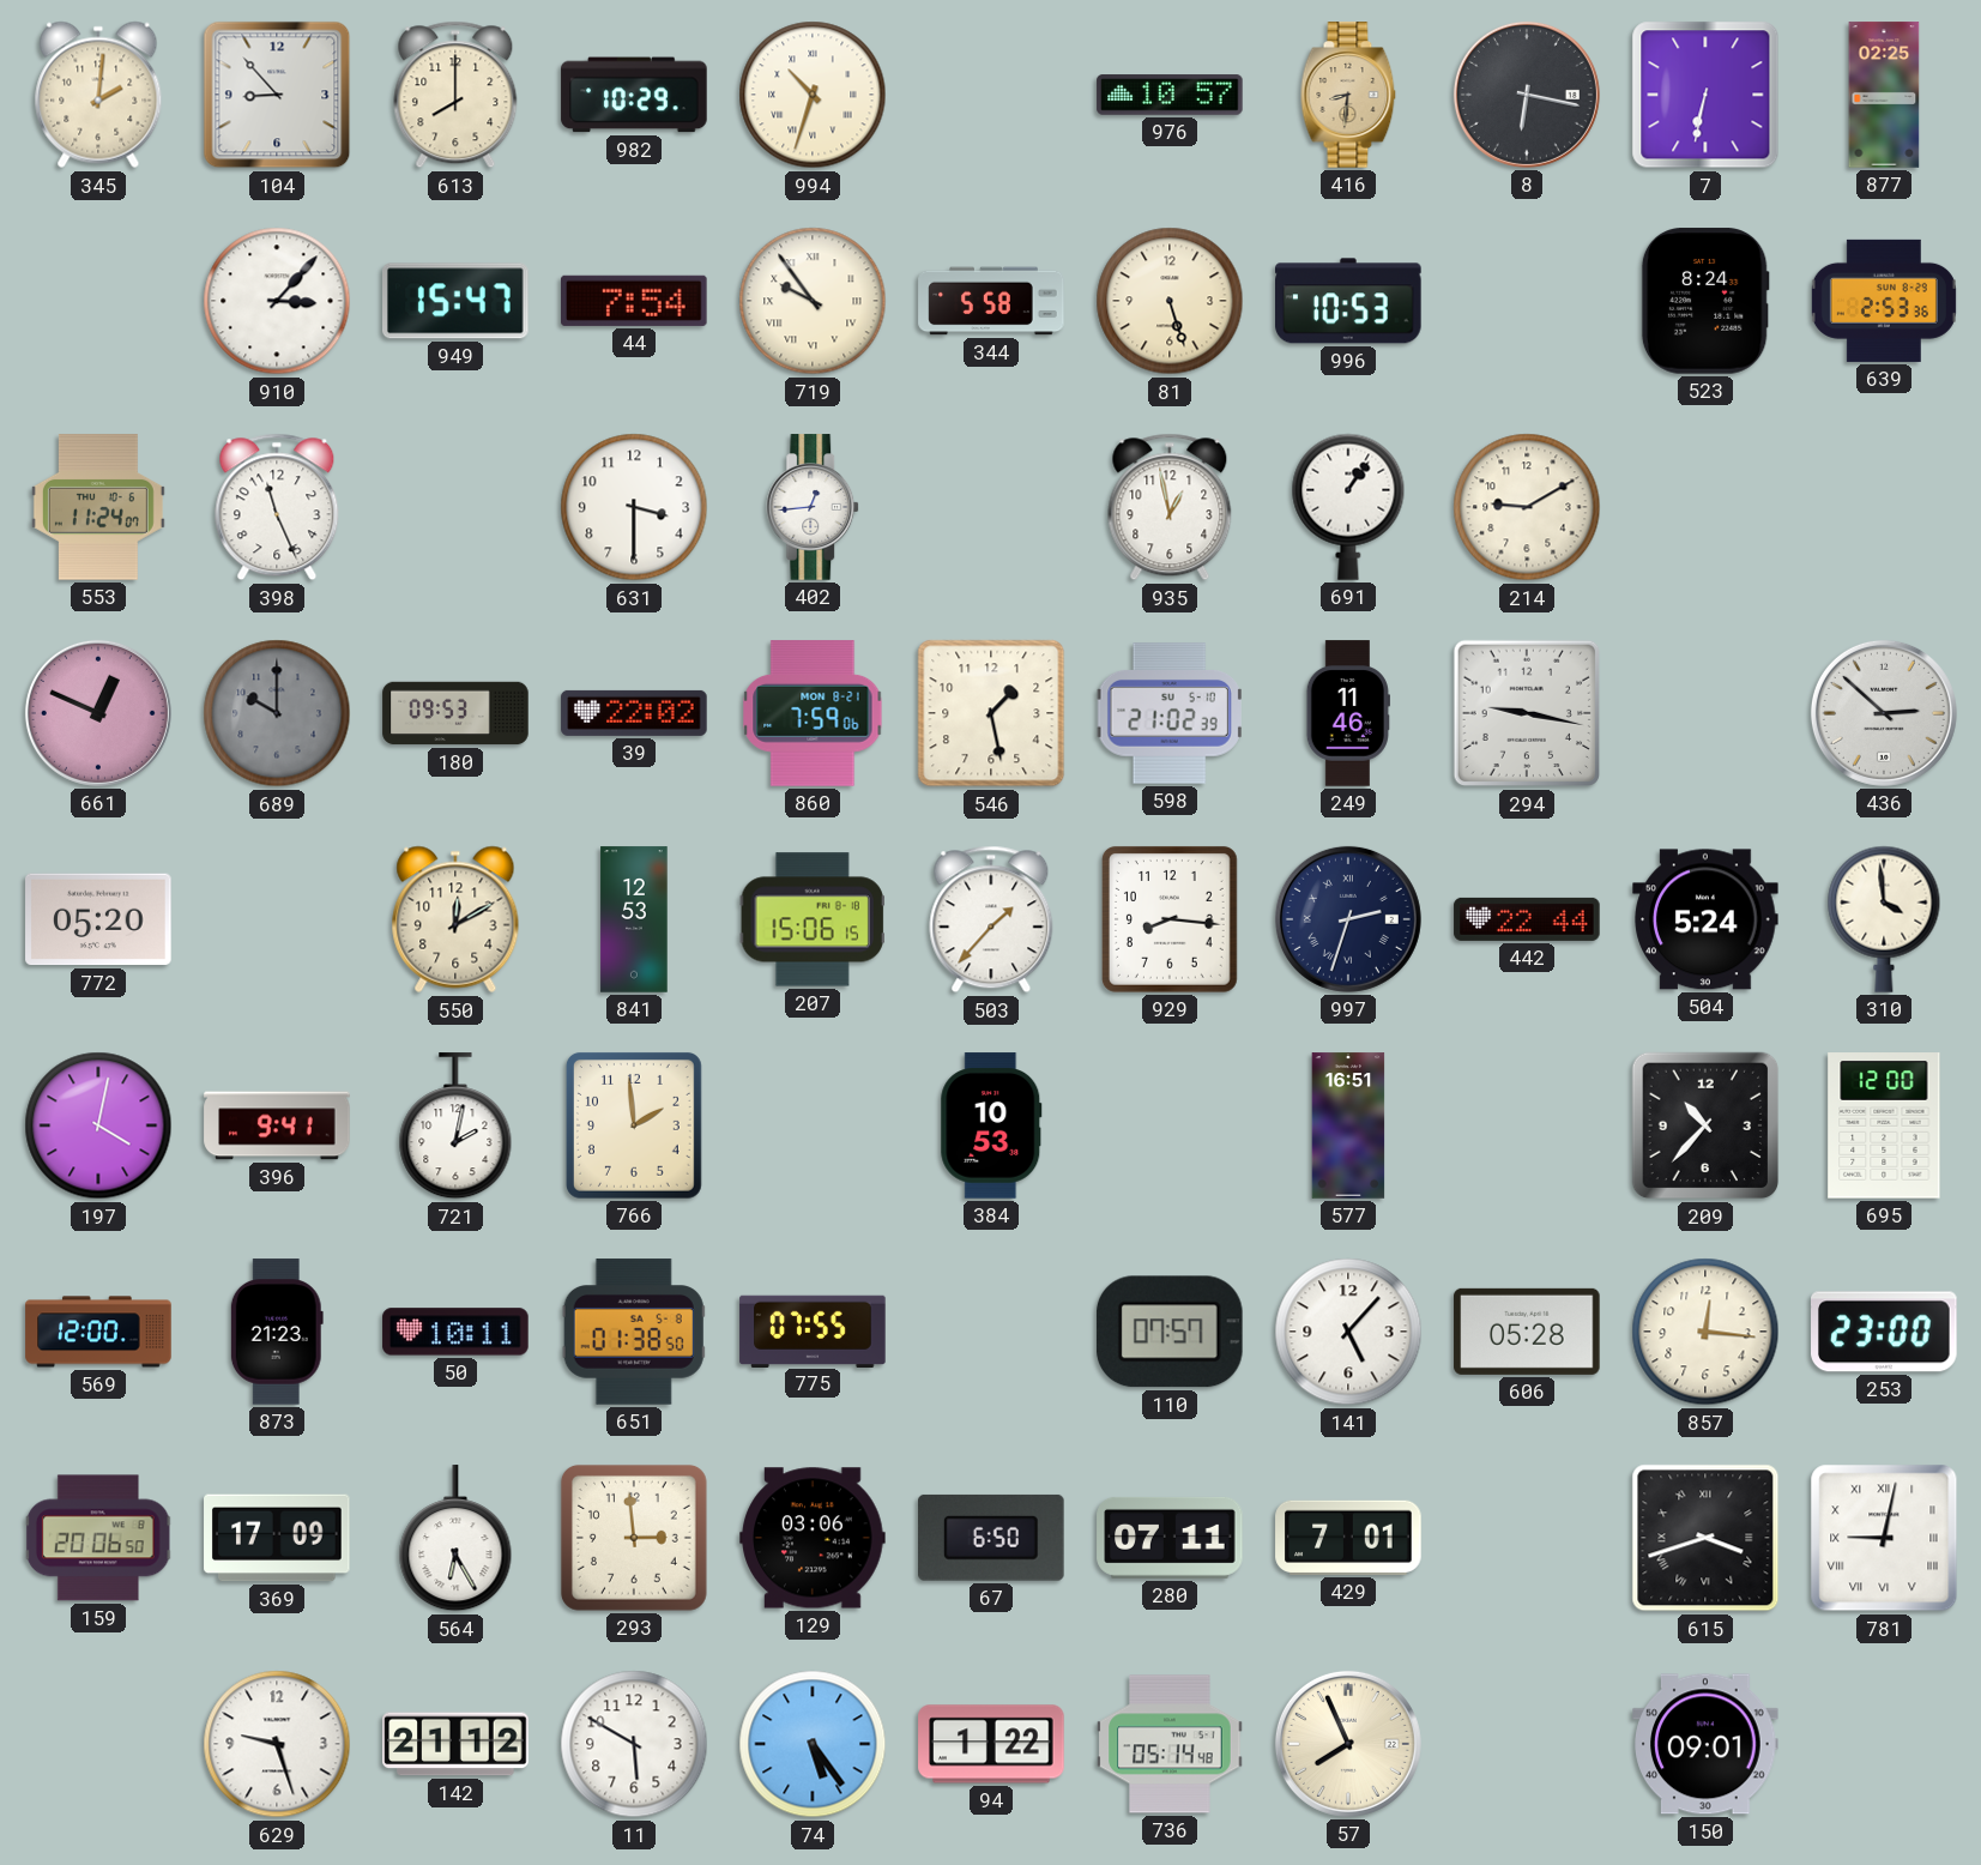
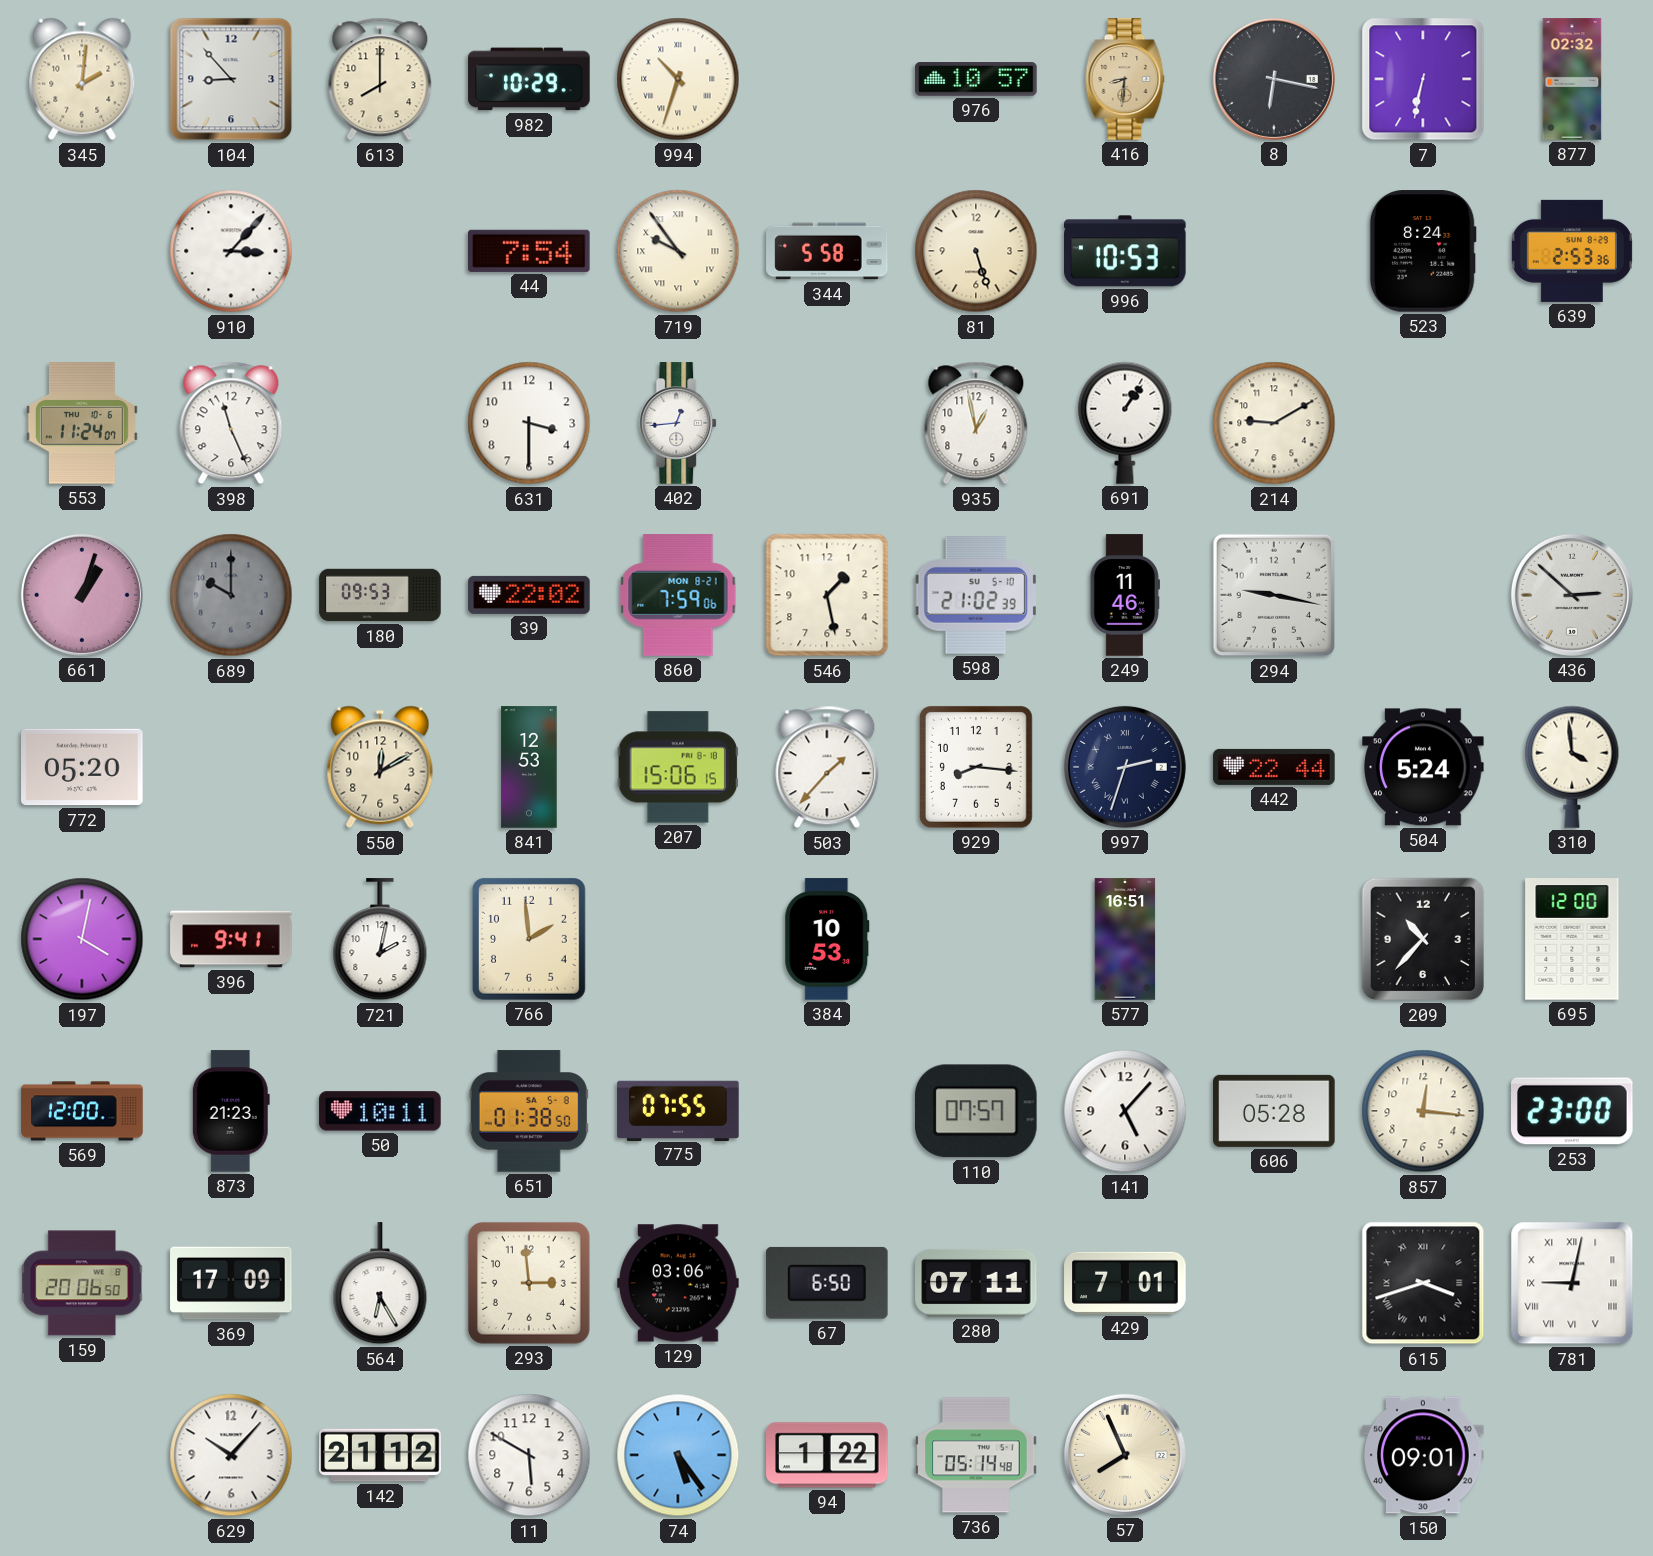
877: 02:25 -> 02:32 (1572, 79)
949: 15:47 -> none (457, 301)
661: 12:49 -> 1:03 (82, 595)
629: 9:27 -> 10:07 (231, 1455)
